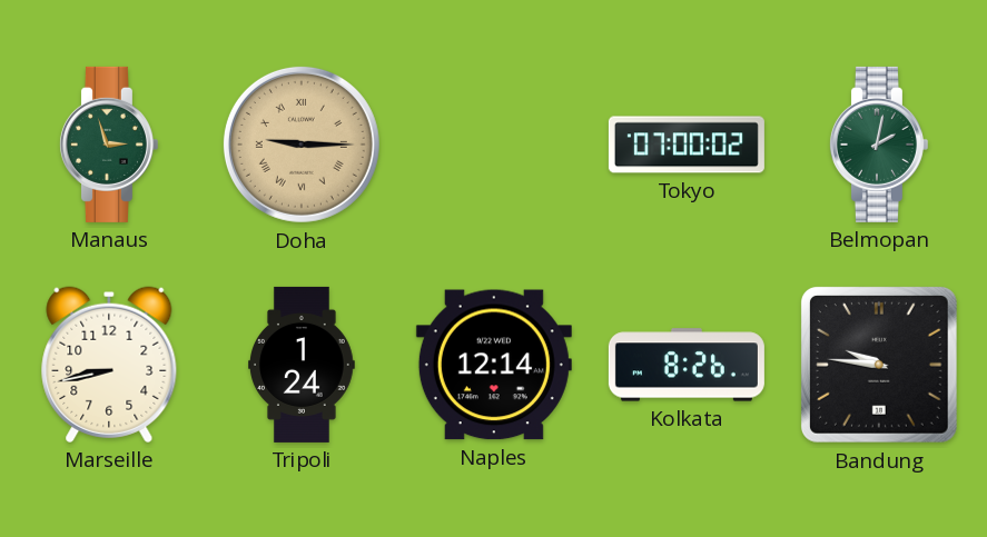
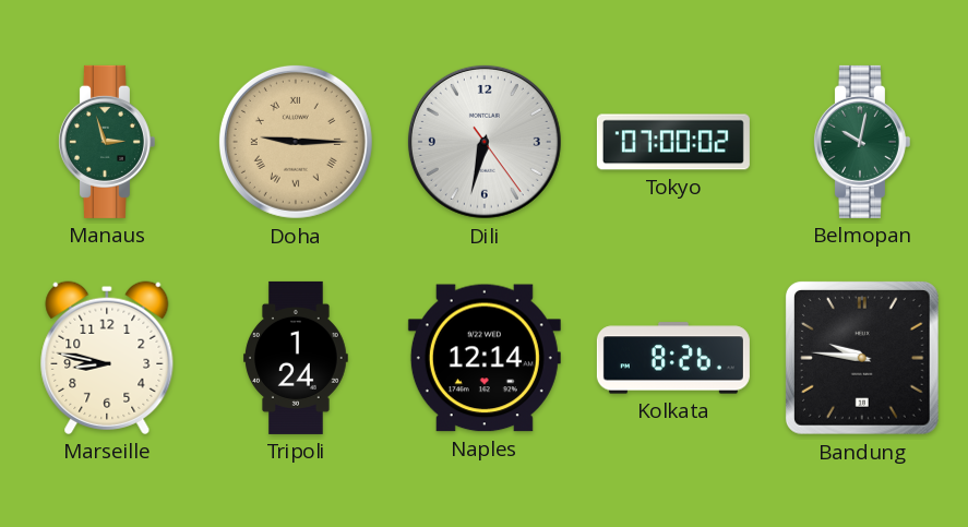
Dili: none -> 6:32 (485, 142)
Belmopan: 2:02 -> 10:02 (861, 142)
Marseille: 8:43 -> 8:47 (107, 358)
